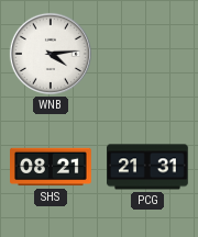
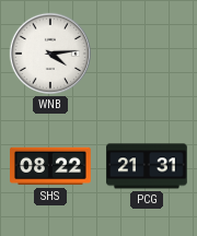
SHS: 08:21 -> 08:22 (51, 166)
